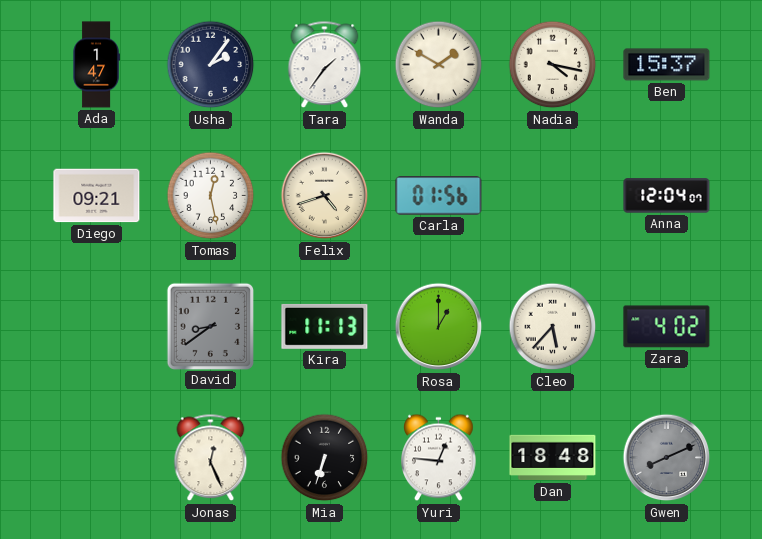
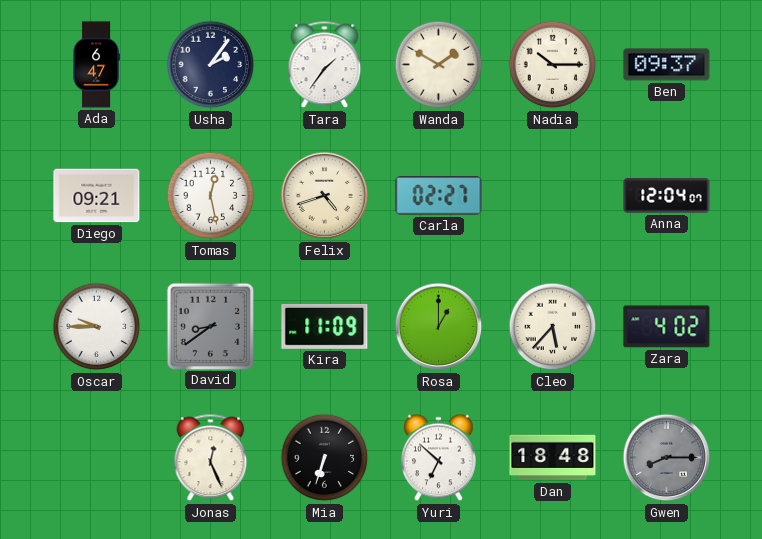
Ada: 1:47 -> 6:47 (96, 65)
Nadia: 4:17 -> 10:15 (553, 65)
Ben: 15:37 -> 09:37 (667, 65)
Carla: 01:56 -> 02:27 (439, 196)
Oscar: none -> 9:45 (97, 327)
Kira: 11:13 -> 11:09 (325, 326)
Yuri: 12:46 -> 6:52 (439, 458)
Gwen: 8:11 -> 8:15 (667, 458)
